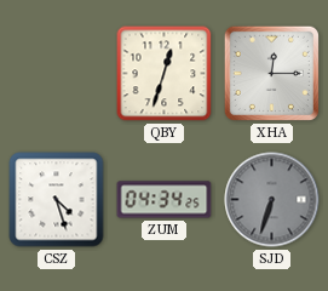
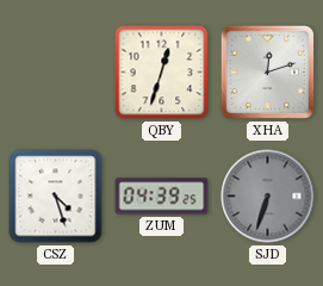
XHA: 12:15 -> 12:12 (267, 71)
ZUM: 04:34 -> 04:39 (162, 197)
